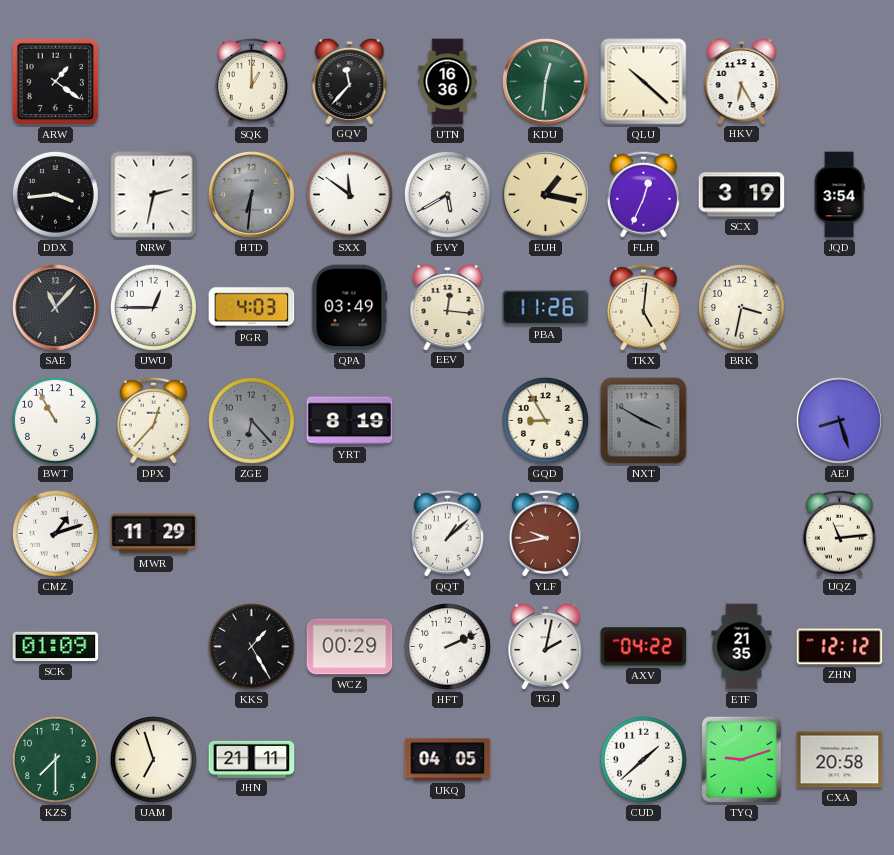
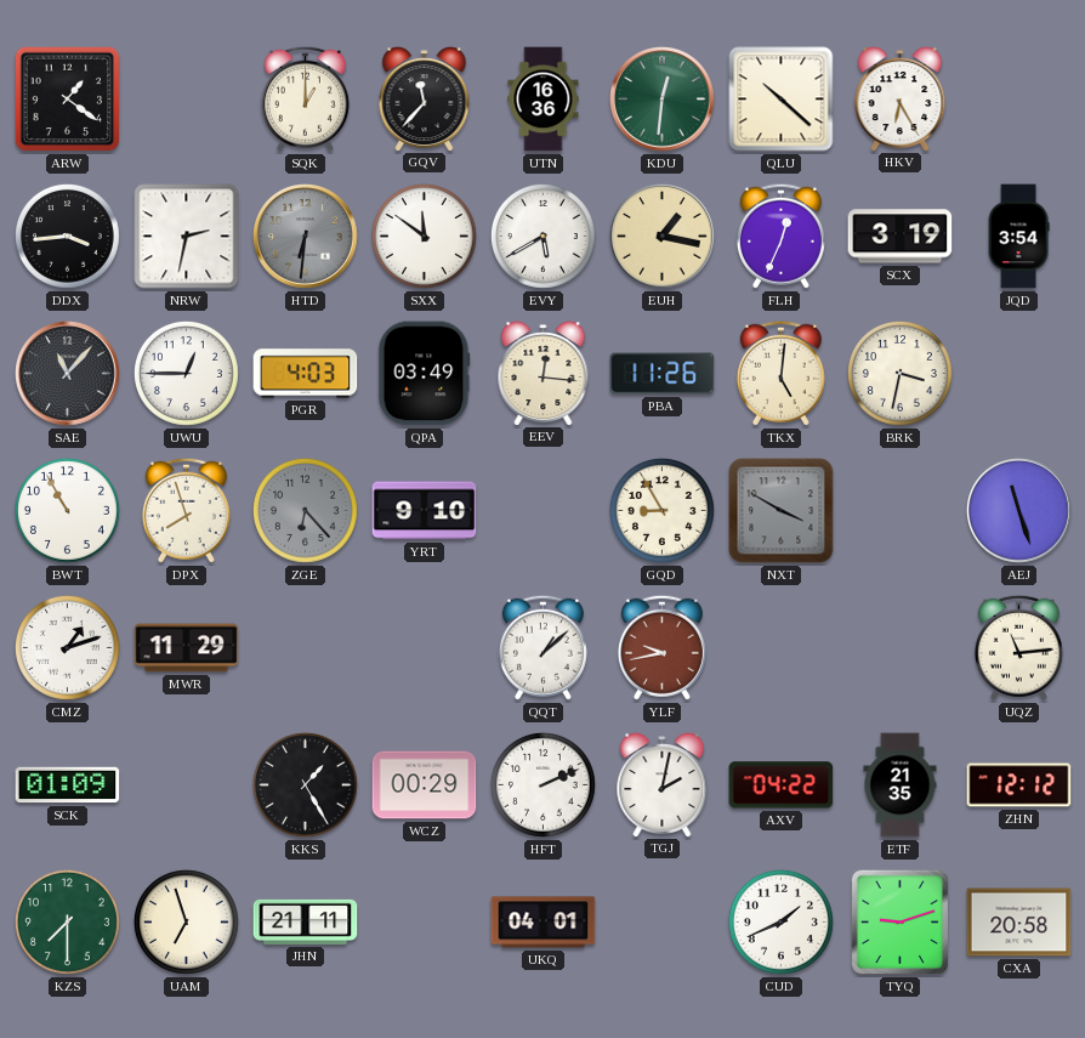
DPX: 12:37 -> 7:57 (186, 510)
YRT: 8:19 -> 9:10 (425, 511)
AEJ: 8:27 -> 11:27 (1019, 511)
UKQ: 04:05 -> 04:01 (544, 923)
CUD: 1:38 -> 1:41 (780, 921)
